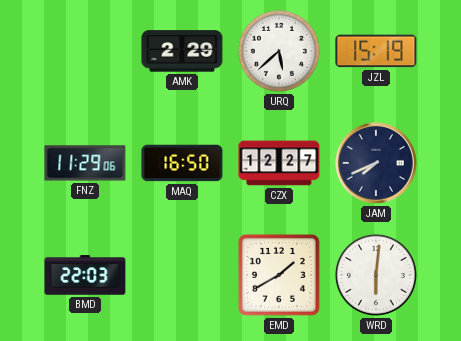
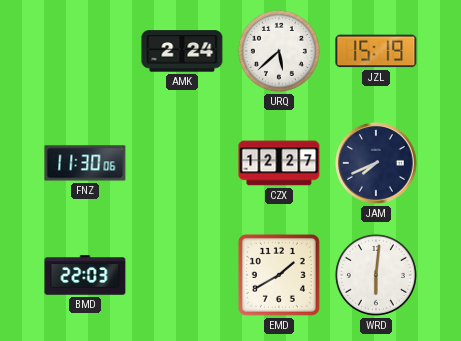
AMK: 2:29 -> 2:24 (182, 51)
FNZ: 11:29 -> 11:30 (85, 163)
MAQ: 16:50 -> none (182, 163)
